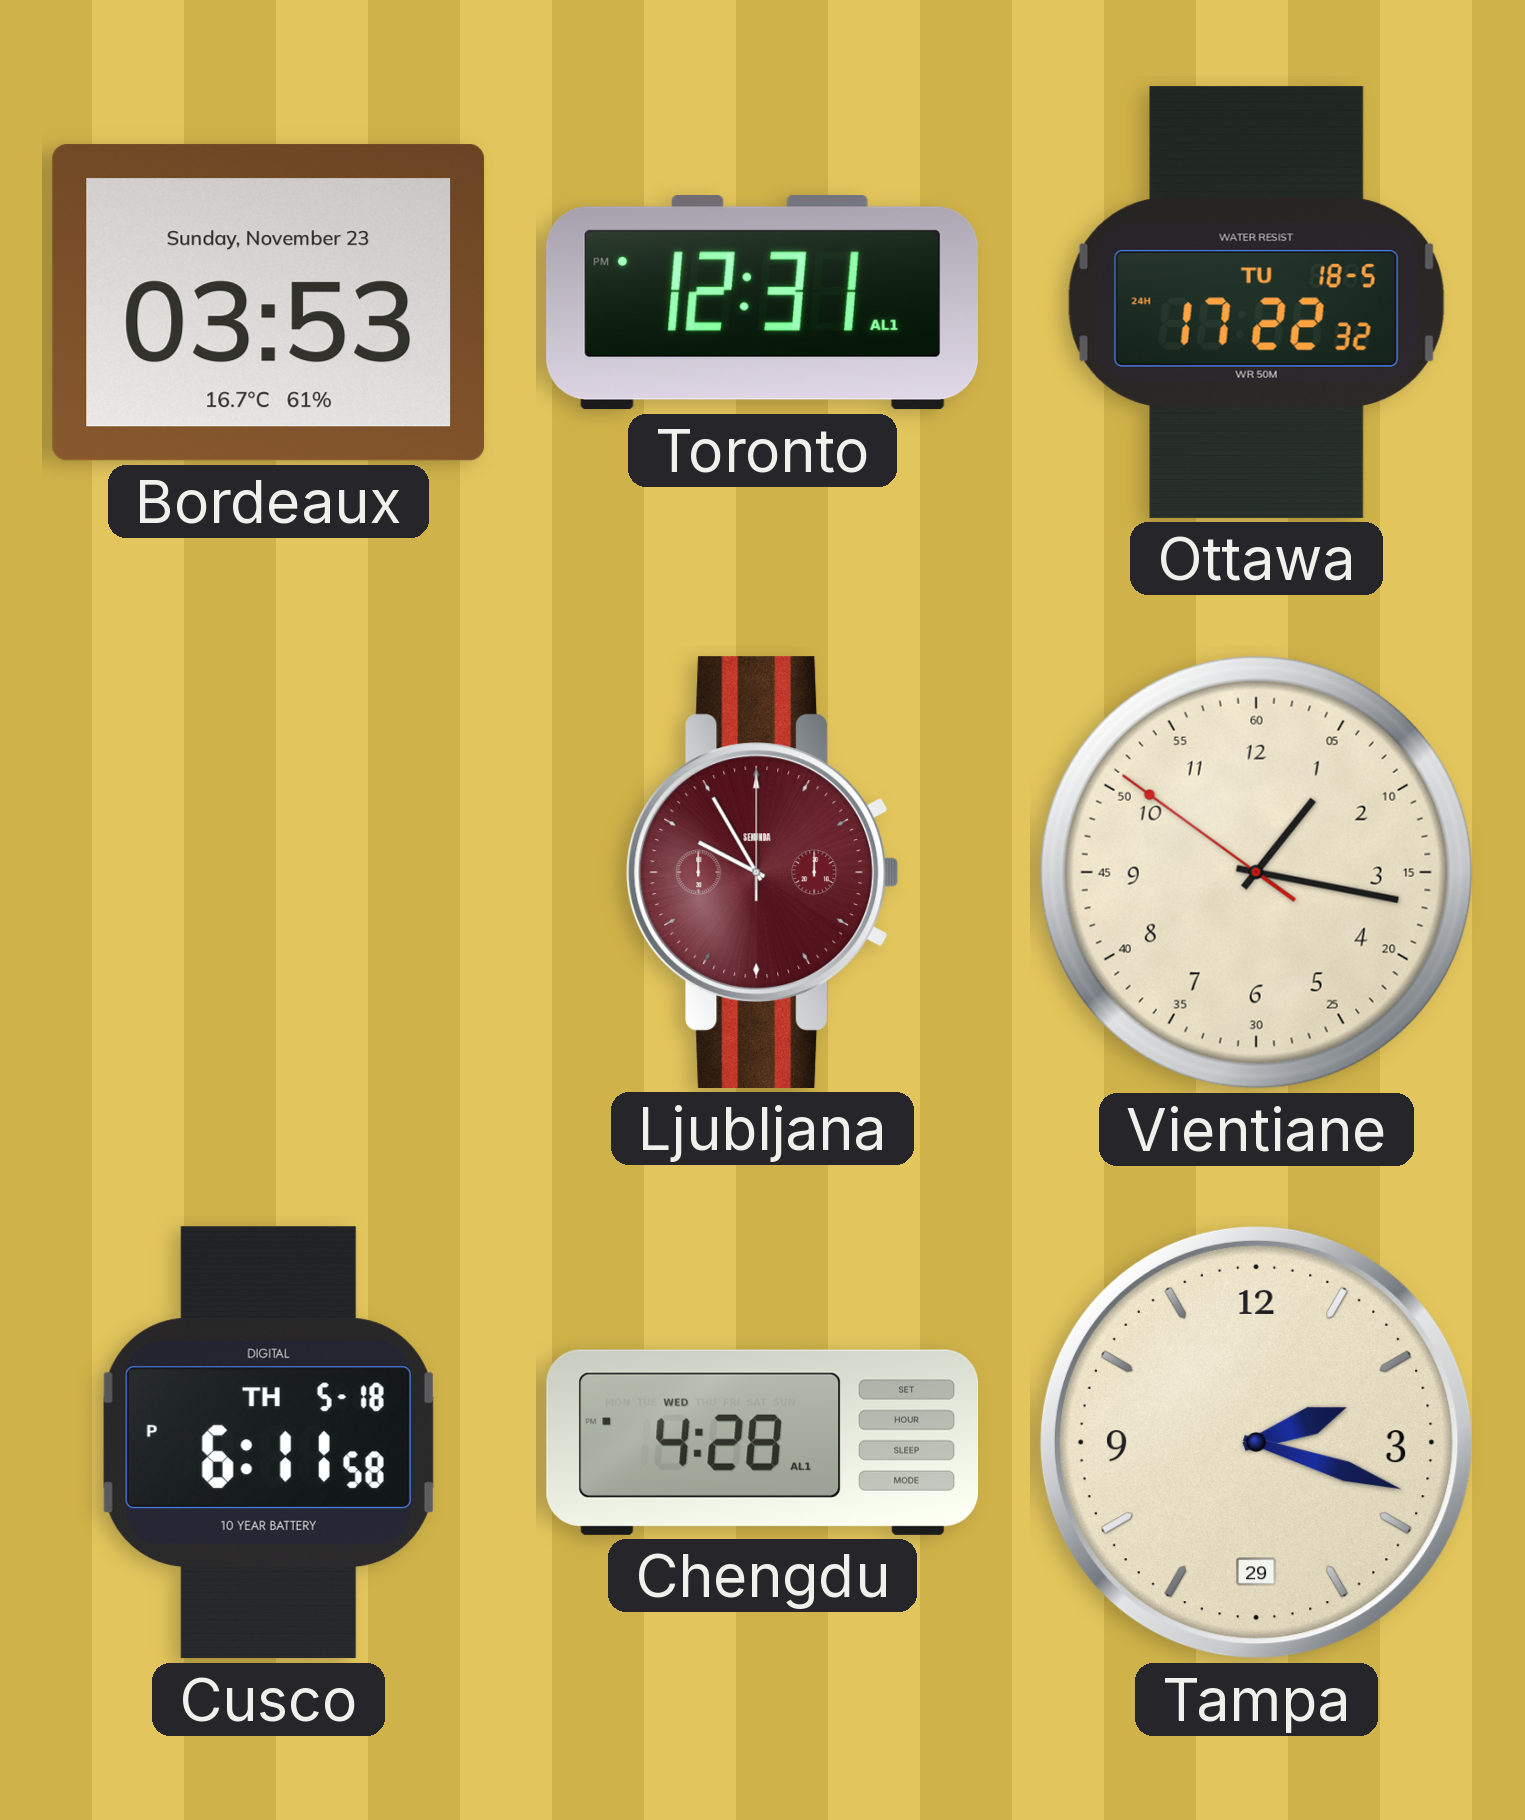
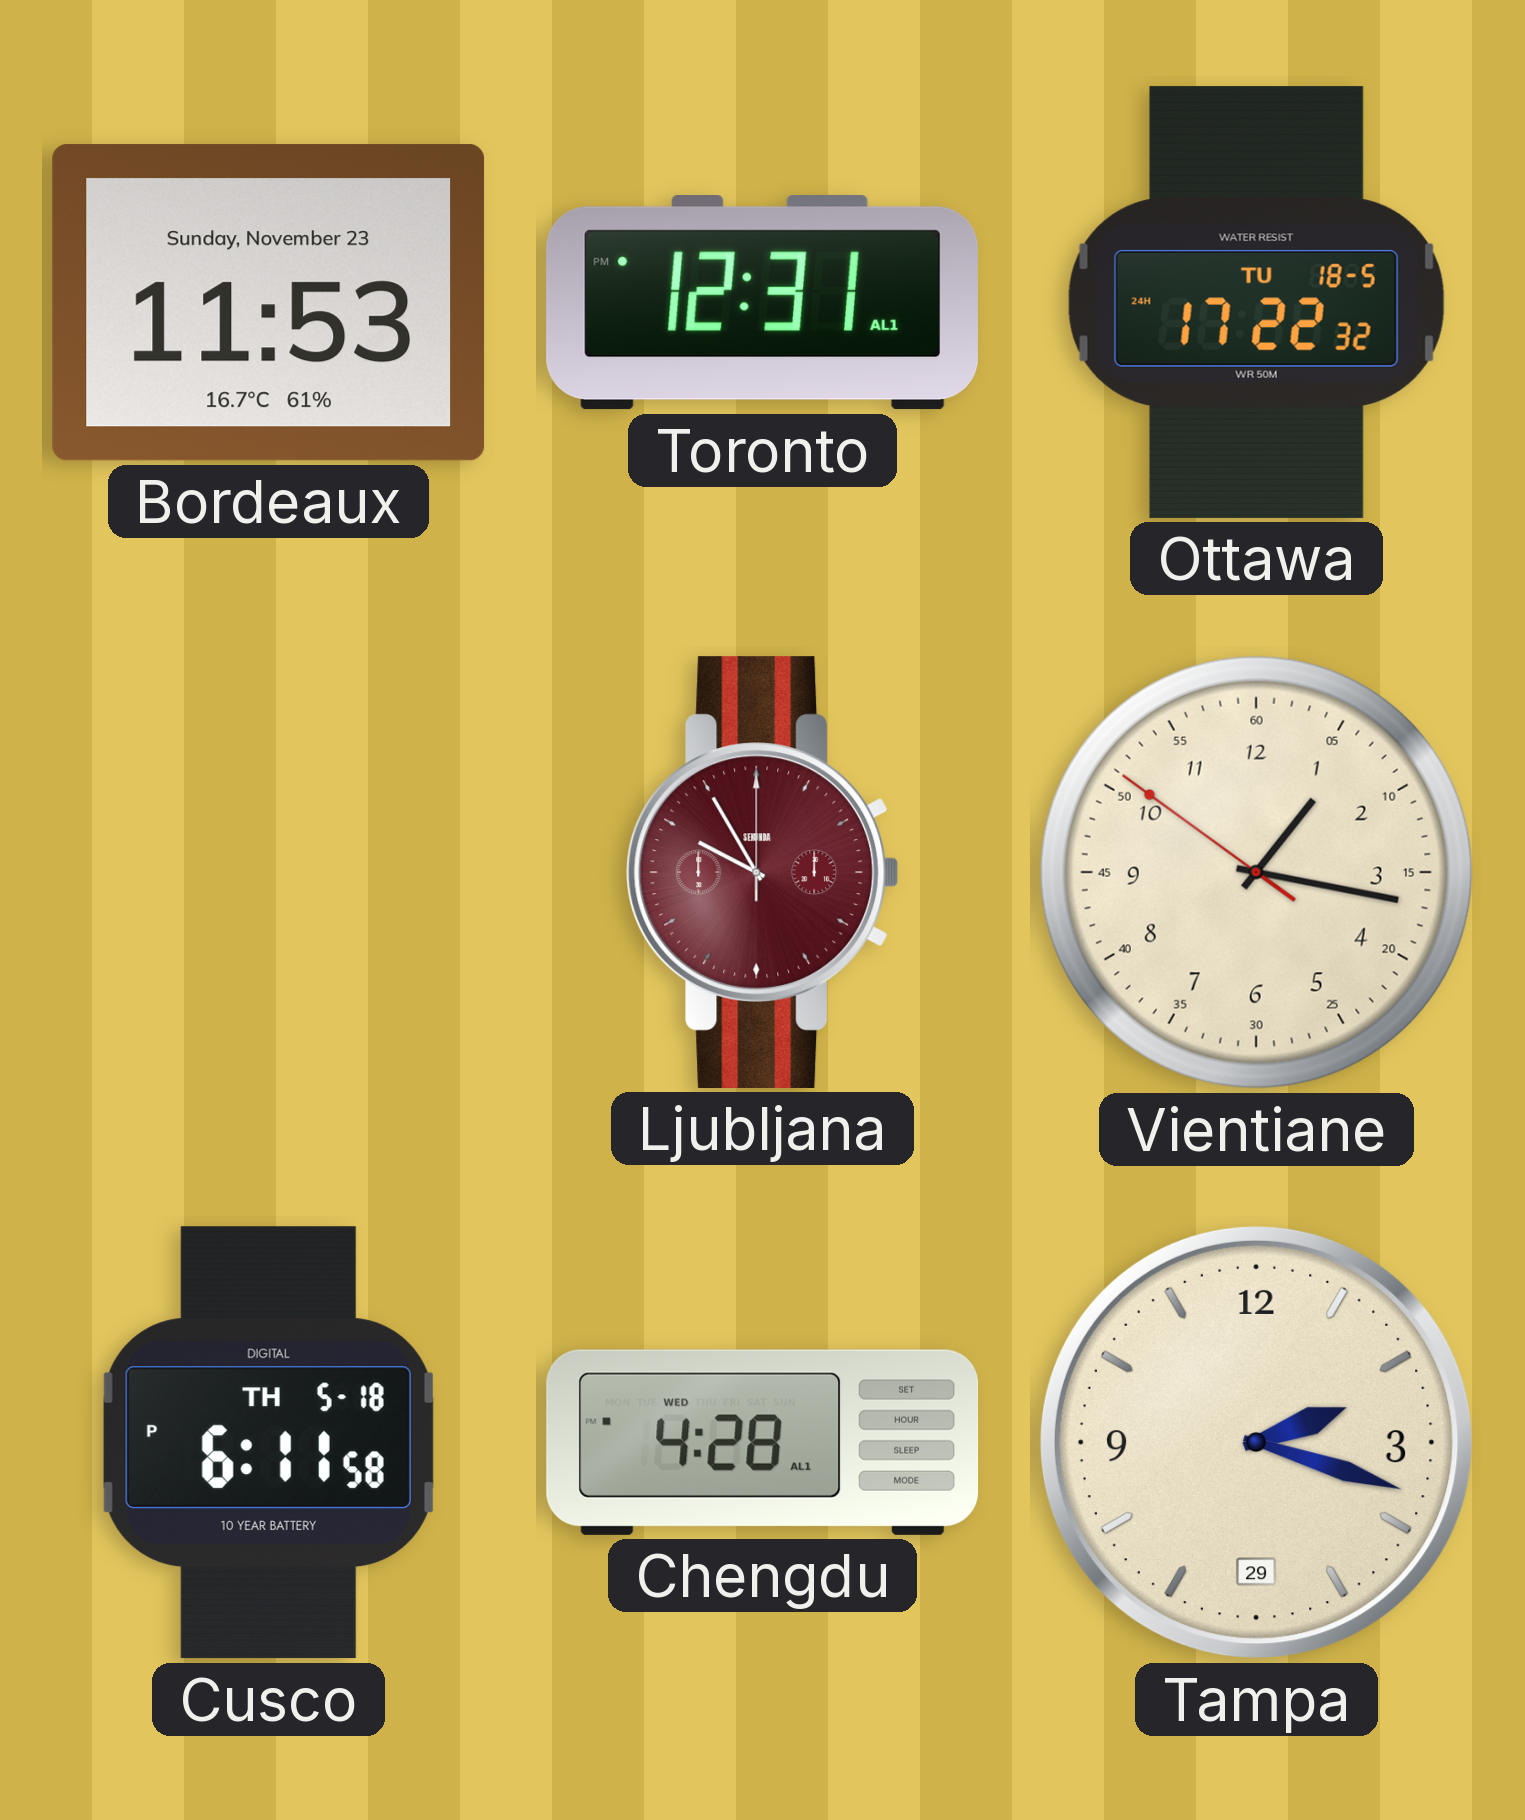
Bordeaux: 03:53 -> 11:53 (269, 303)
